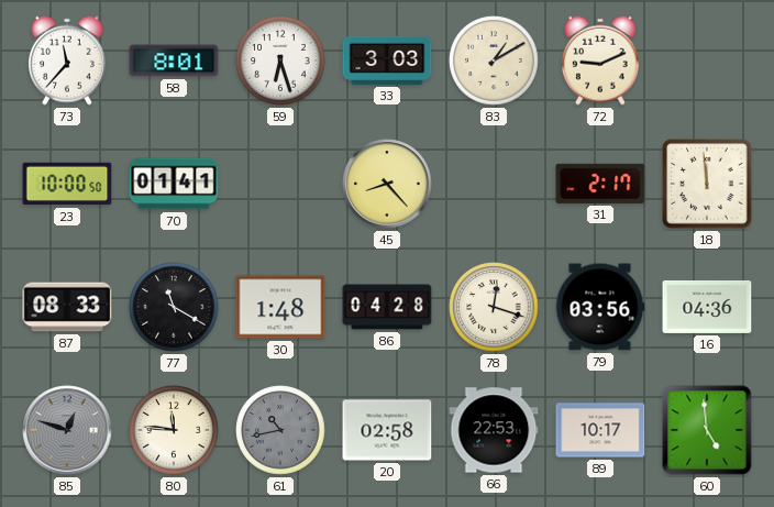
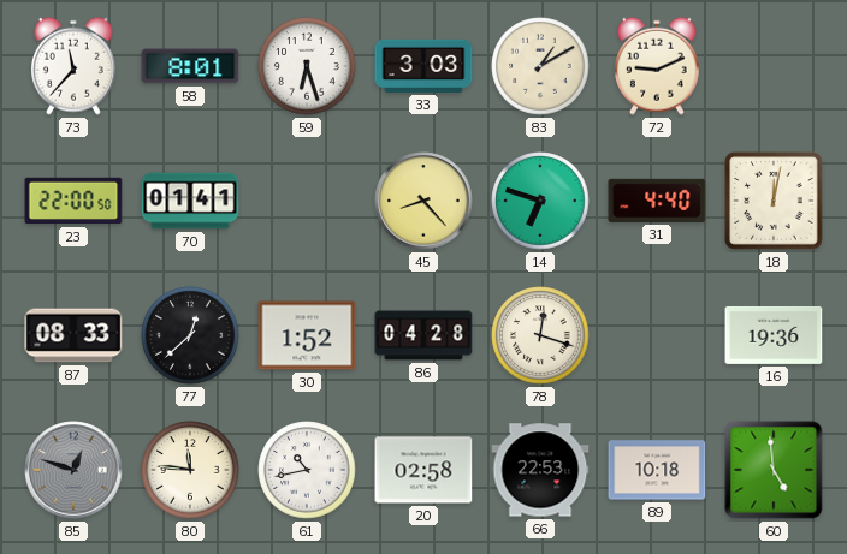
23: 10:00 -> 22:00 (73, 201)
14: none -> 6:48 (540, 201)
31: 2:17 -> 4:40 (657, 201)
18: 11:59 -> 12:02 (774, 201)
77: 11:20 -> 12:38 (190, 335)
30: 1:48 -> 1:52 (307, 335)
79: 03:56 -> none (600, 307)
16: 04:36 -> 19:36 (774, 335)
61 dial: grey -> white (307, 470)
89: 10:17 -> 10:18 (657, 470)
